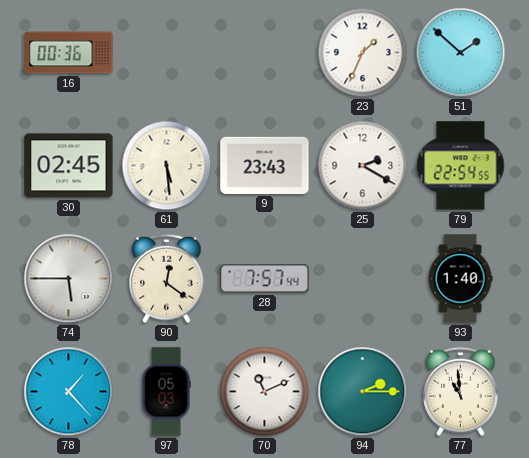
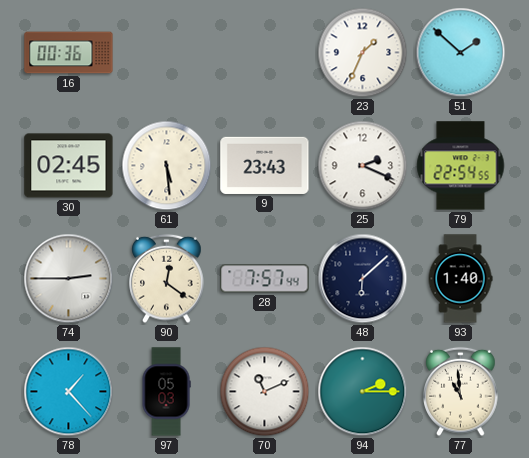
25: 2:20 -> 2:19 (363, 166)
74: 5:45 -> 2:45 (69, 279)
48: none -> 6:08 (363, 279)
